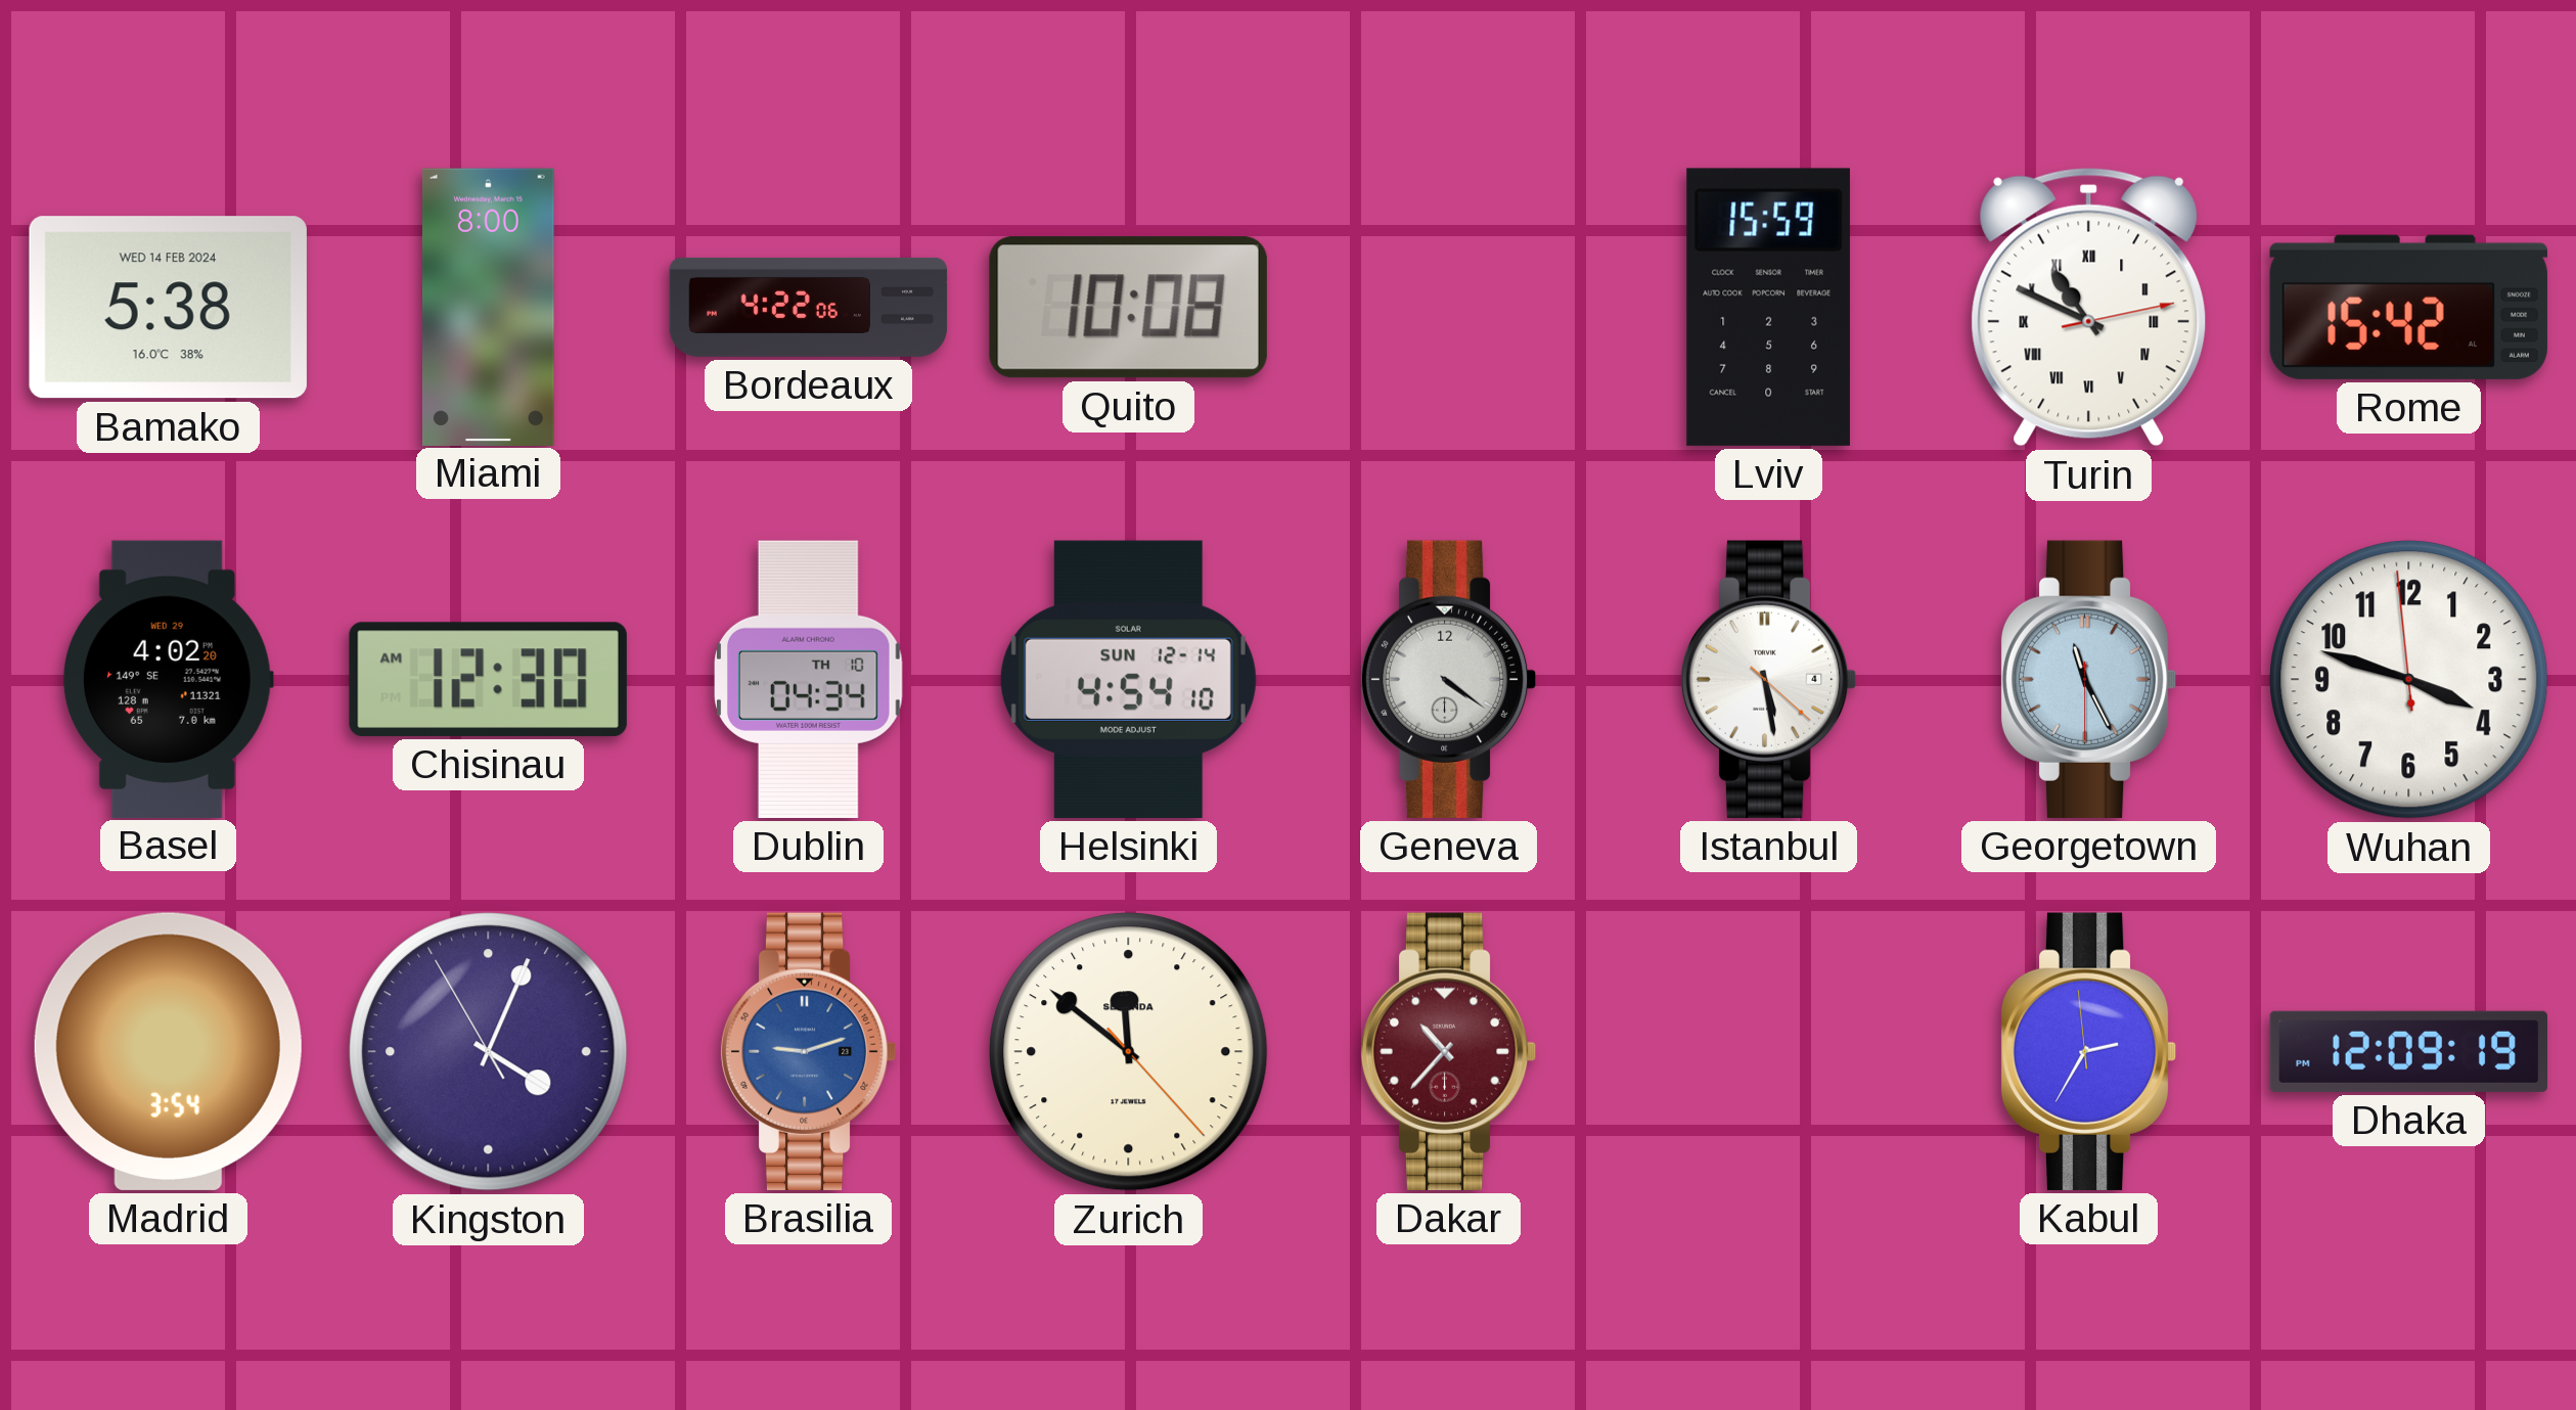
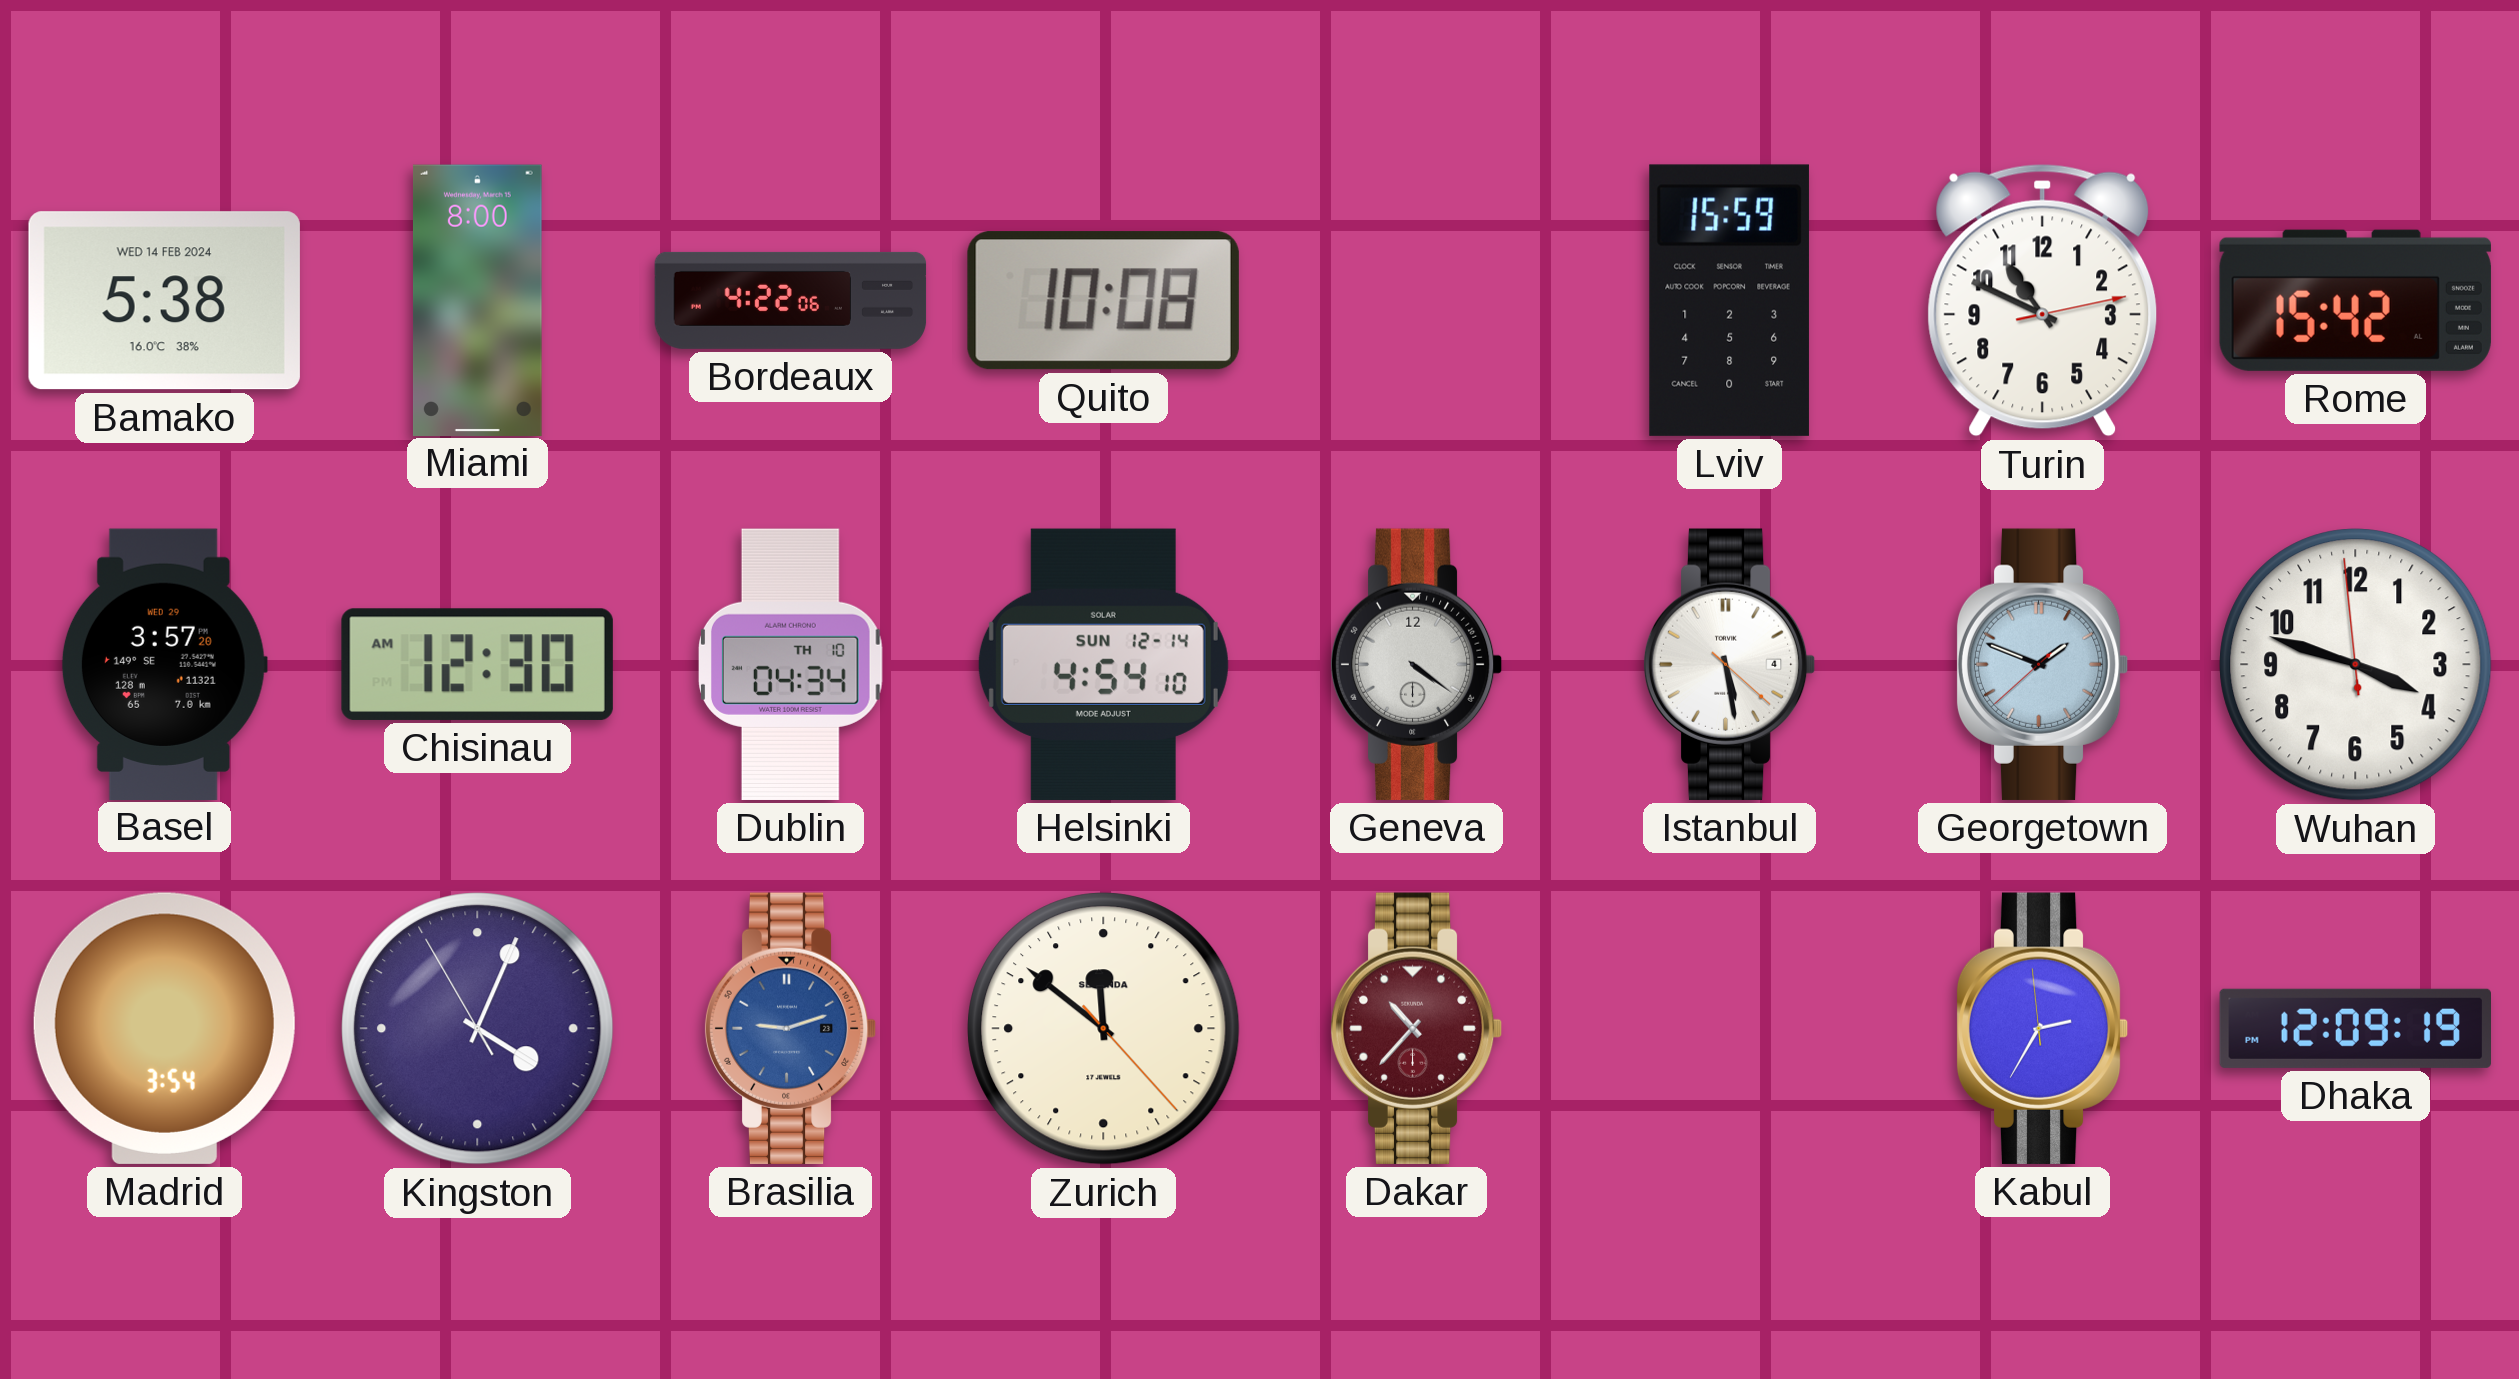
Turin numerals: Roman -> Arabic (2043, 300)
Basel: 4:02 -> 3:57 (164, 664)
Georgetown: 11:25 -> 1:48 (2042, 664)
